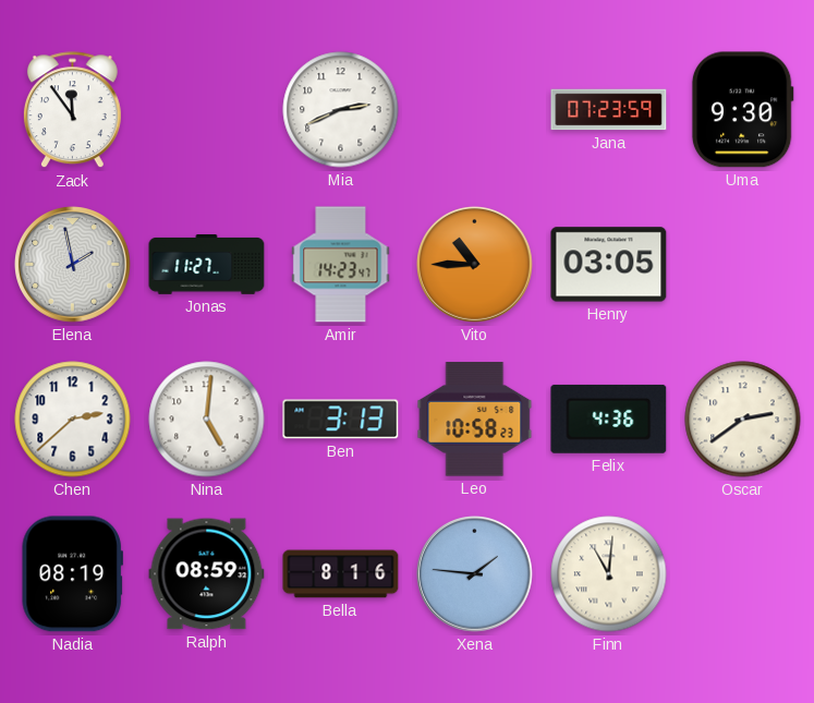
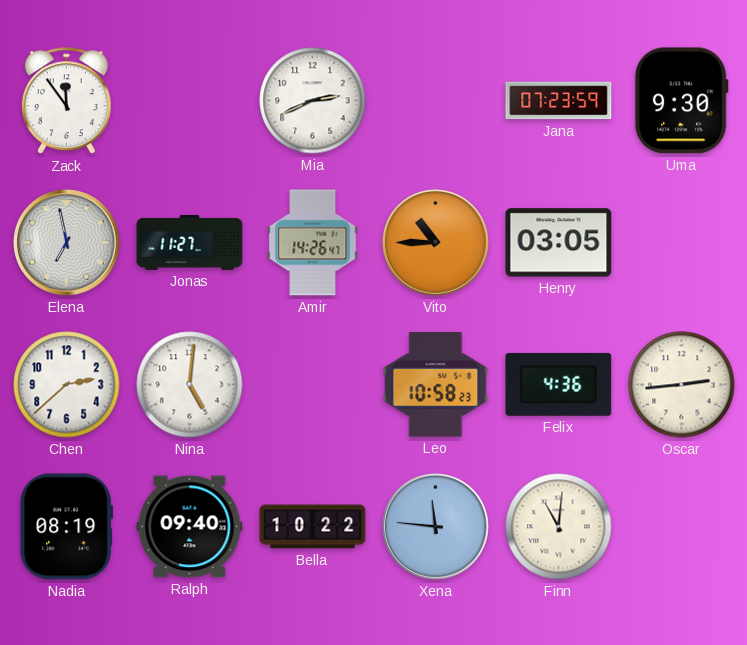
Elena: 1:58 -> 6:58 (67, 243)
Amir: 14:23 -> 14:26 (313, 243)
Ben: 3:13 -> none (341, 420)
Oscar: 2:39 -> 2:44 (682, 385)
Ralph: 08:59 -> 09:40 (190, 527)
Bella: 8:16 -> 10:22 (313, 527)
Xena: 1:46 -> 11:46 (436, 527)
